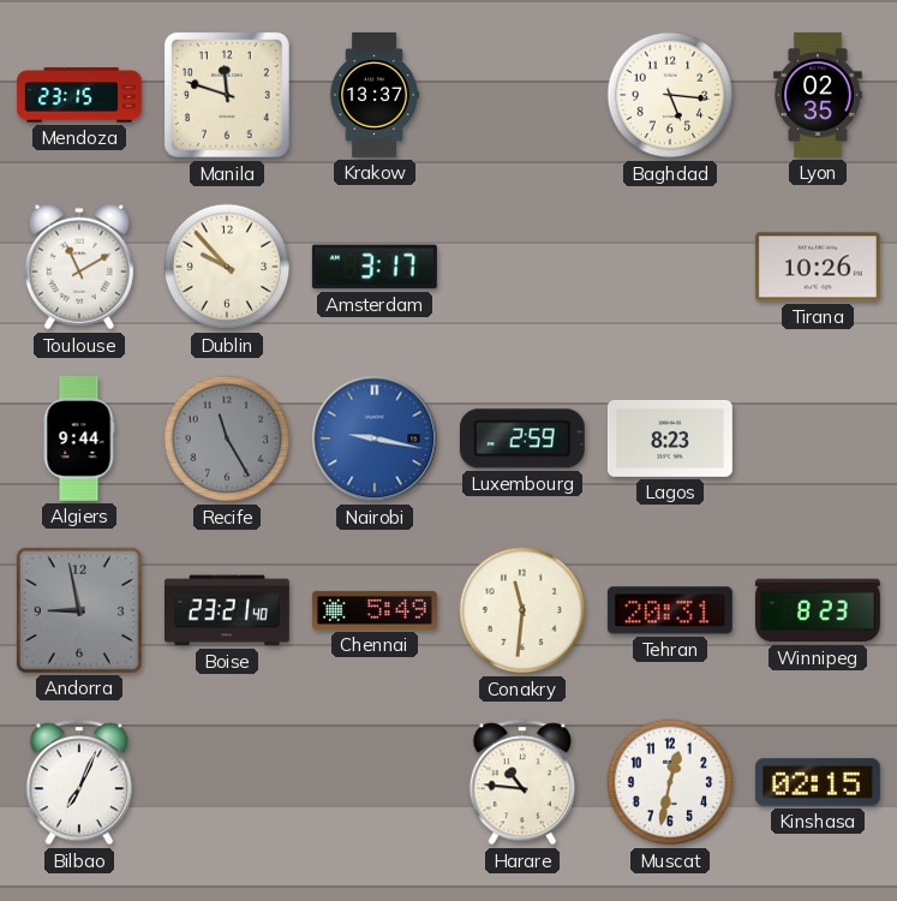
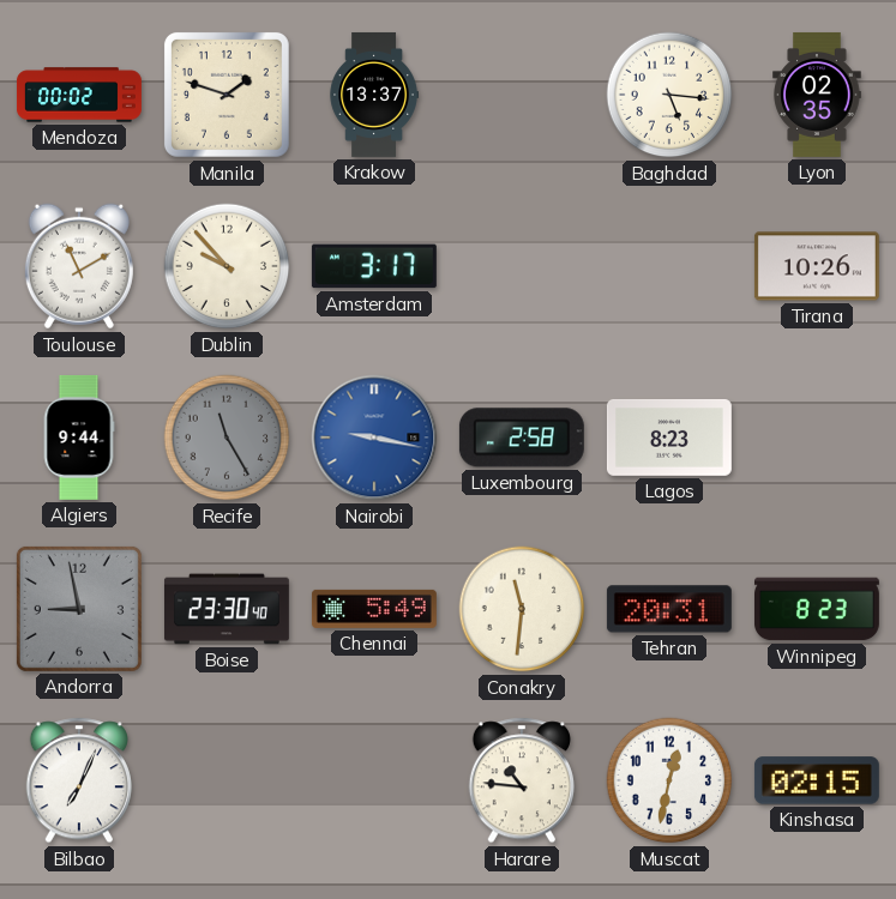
Mendoza: 23:15 -> 00:02 (79, 95)
Manila: 11:48 -> 1:48 (227, 95)
Luxembourg: 2:59 -> 2:58 (522, 438)
Boise: 23:21 -> 23:30 (227, 609)
